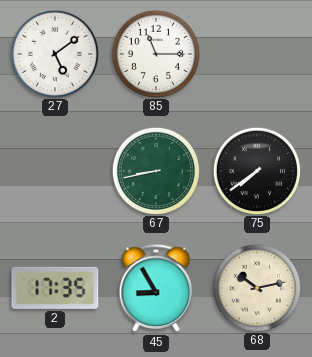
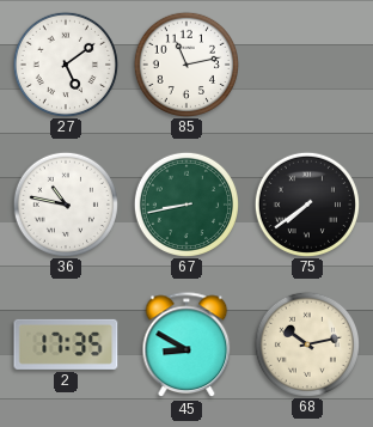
85: 11:15 -> 11:13 (185, 63)
36: none -> 10:47 (65, 203)
45: 8:55 -> 8:50 (186, 346)
